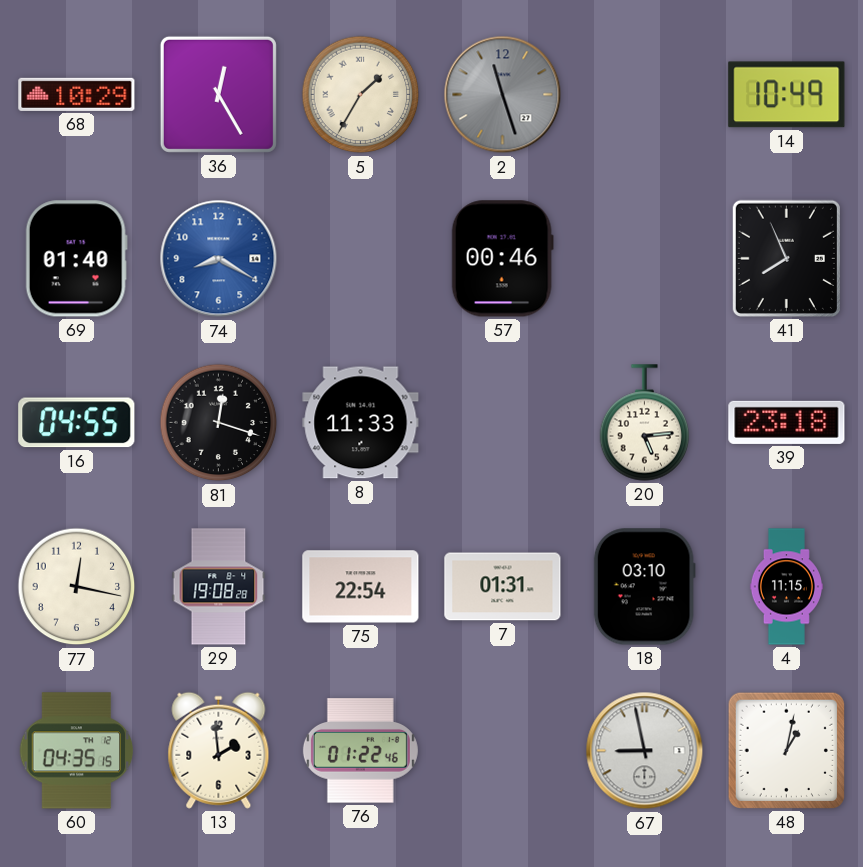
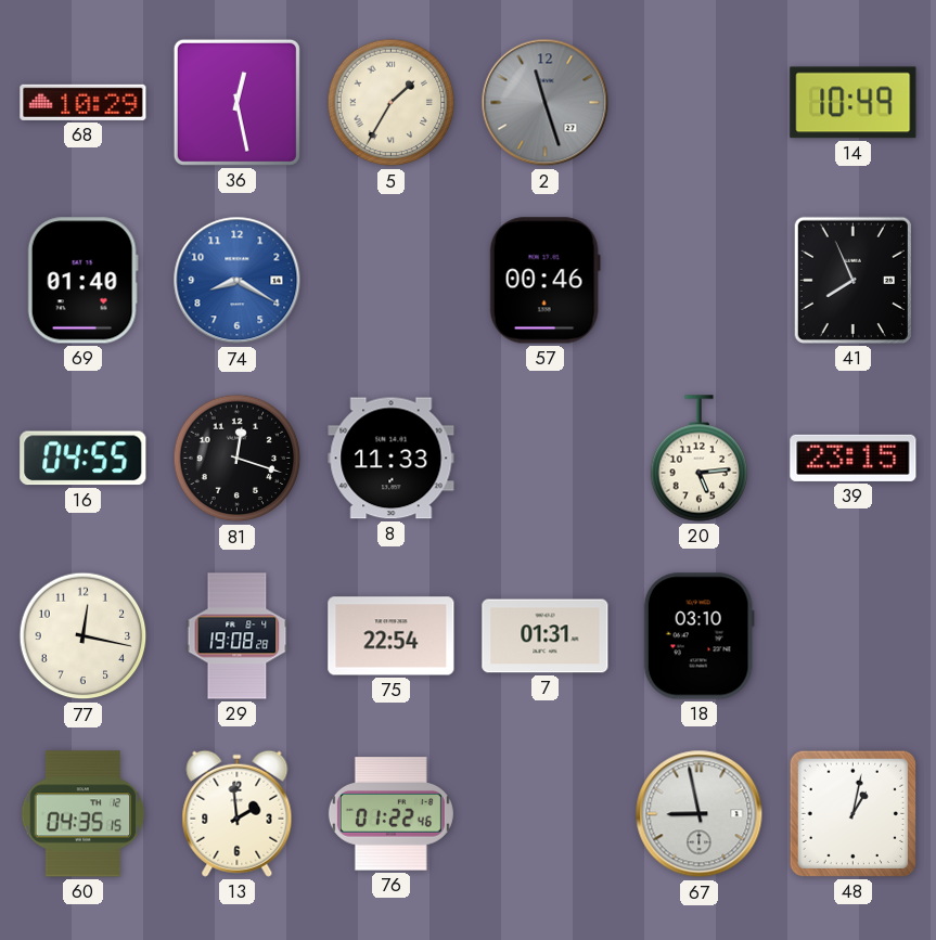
36: 12:25 -> 12:28 (236, 102)
39: 23:18 -> 23:15 (854, 458)
4: 11:15 -> none (786, 587)
